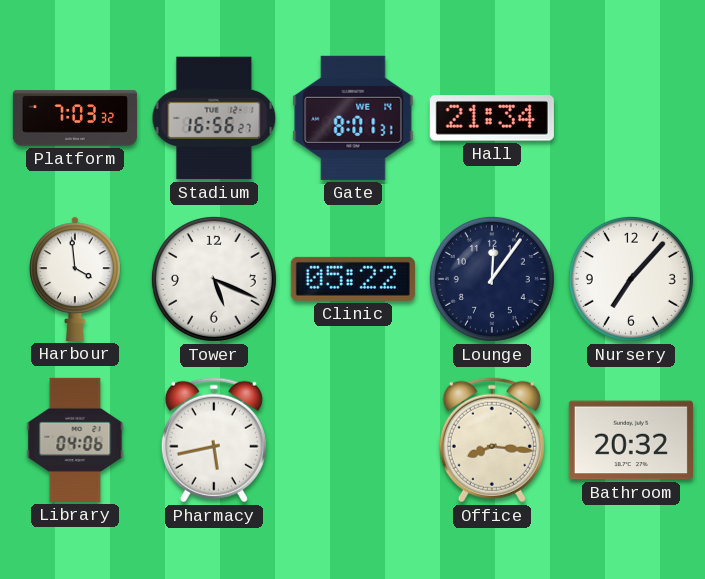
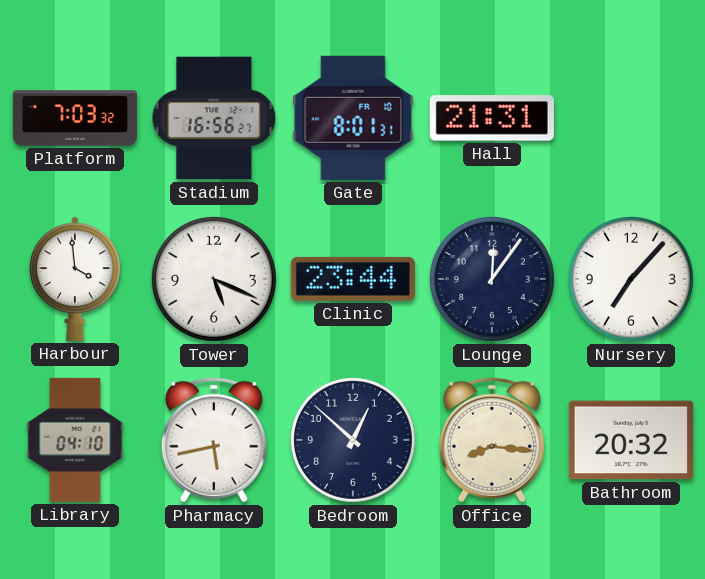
Gate date: WE 14 -> FR 10 (353, 118)
Hall: 21:34 -> 21:31 (492, 118)
Clinic: 05:22 -> 23:44 (353, 279)
Library: 04:06 -> 04:10 (75, 440)
Bedroom: none -> 12:52 (353, 440)
